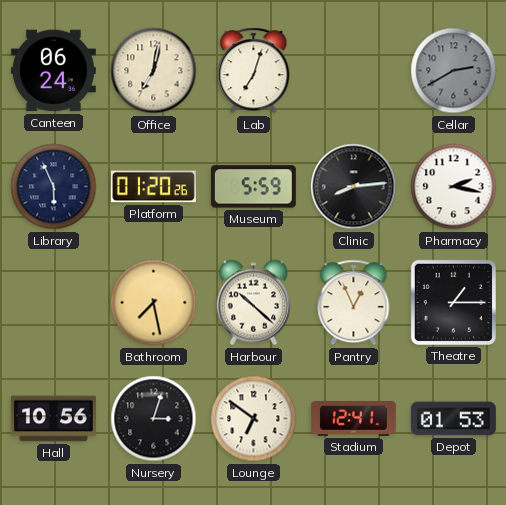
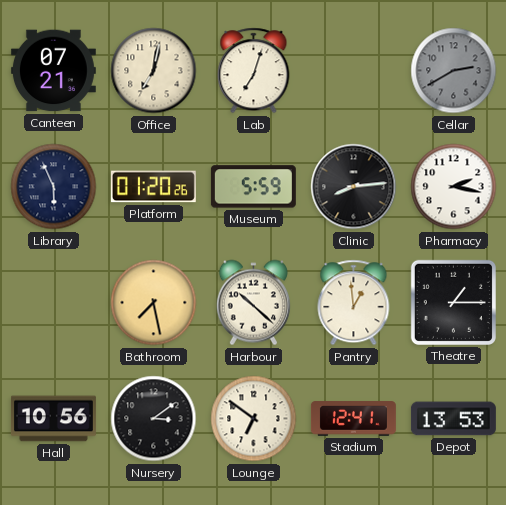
Canteen: 06:24 -> 07:21 (53, 71)
Pantry: 12:56 -> 12:59 (354, 303)
Nursery: 3:03 -> 3:09 (154, 419)
Depot: 01:53 -> 13:53 (453, 419)
